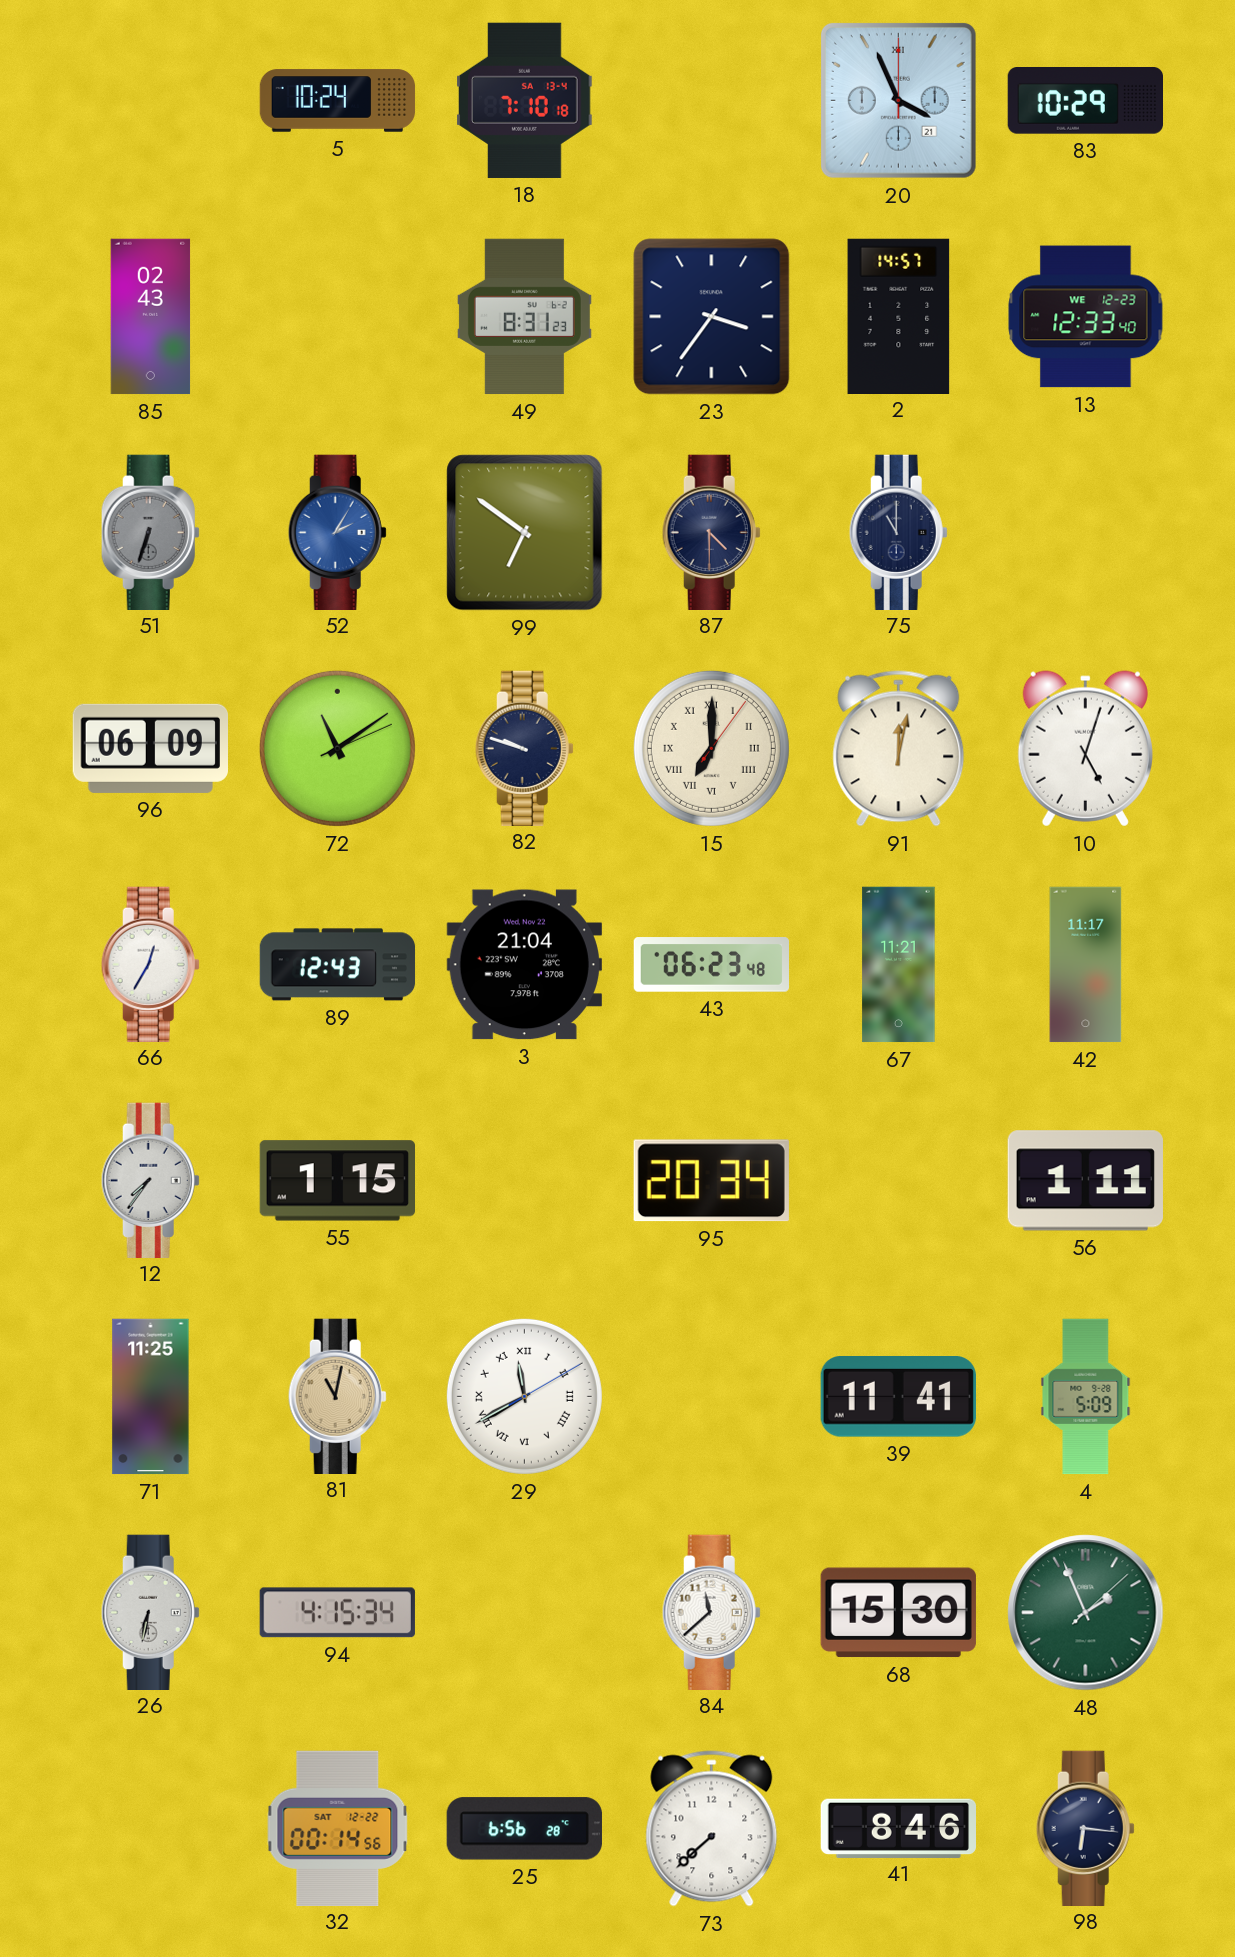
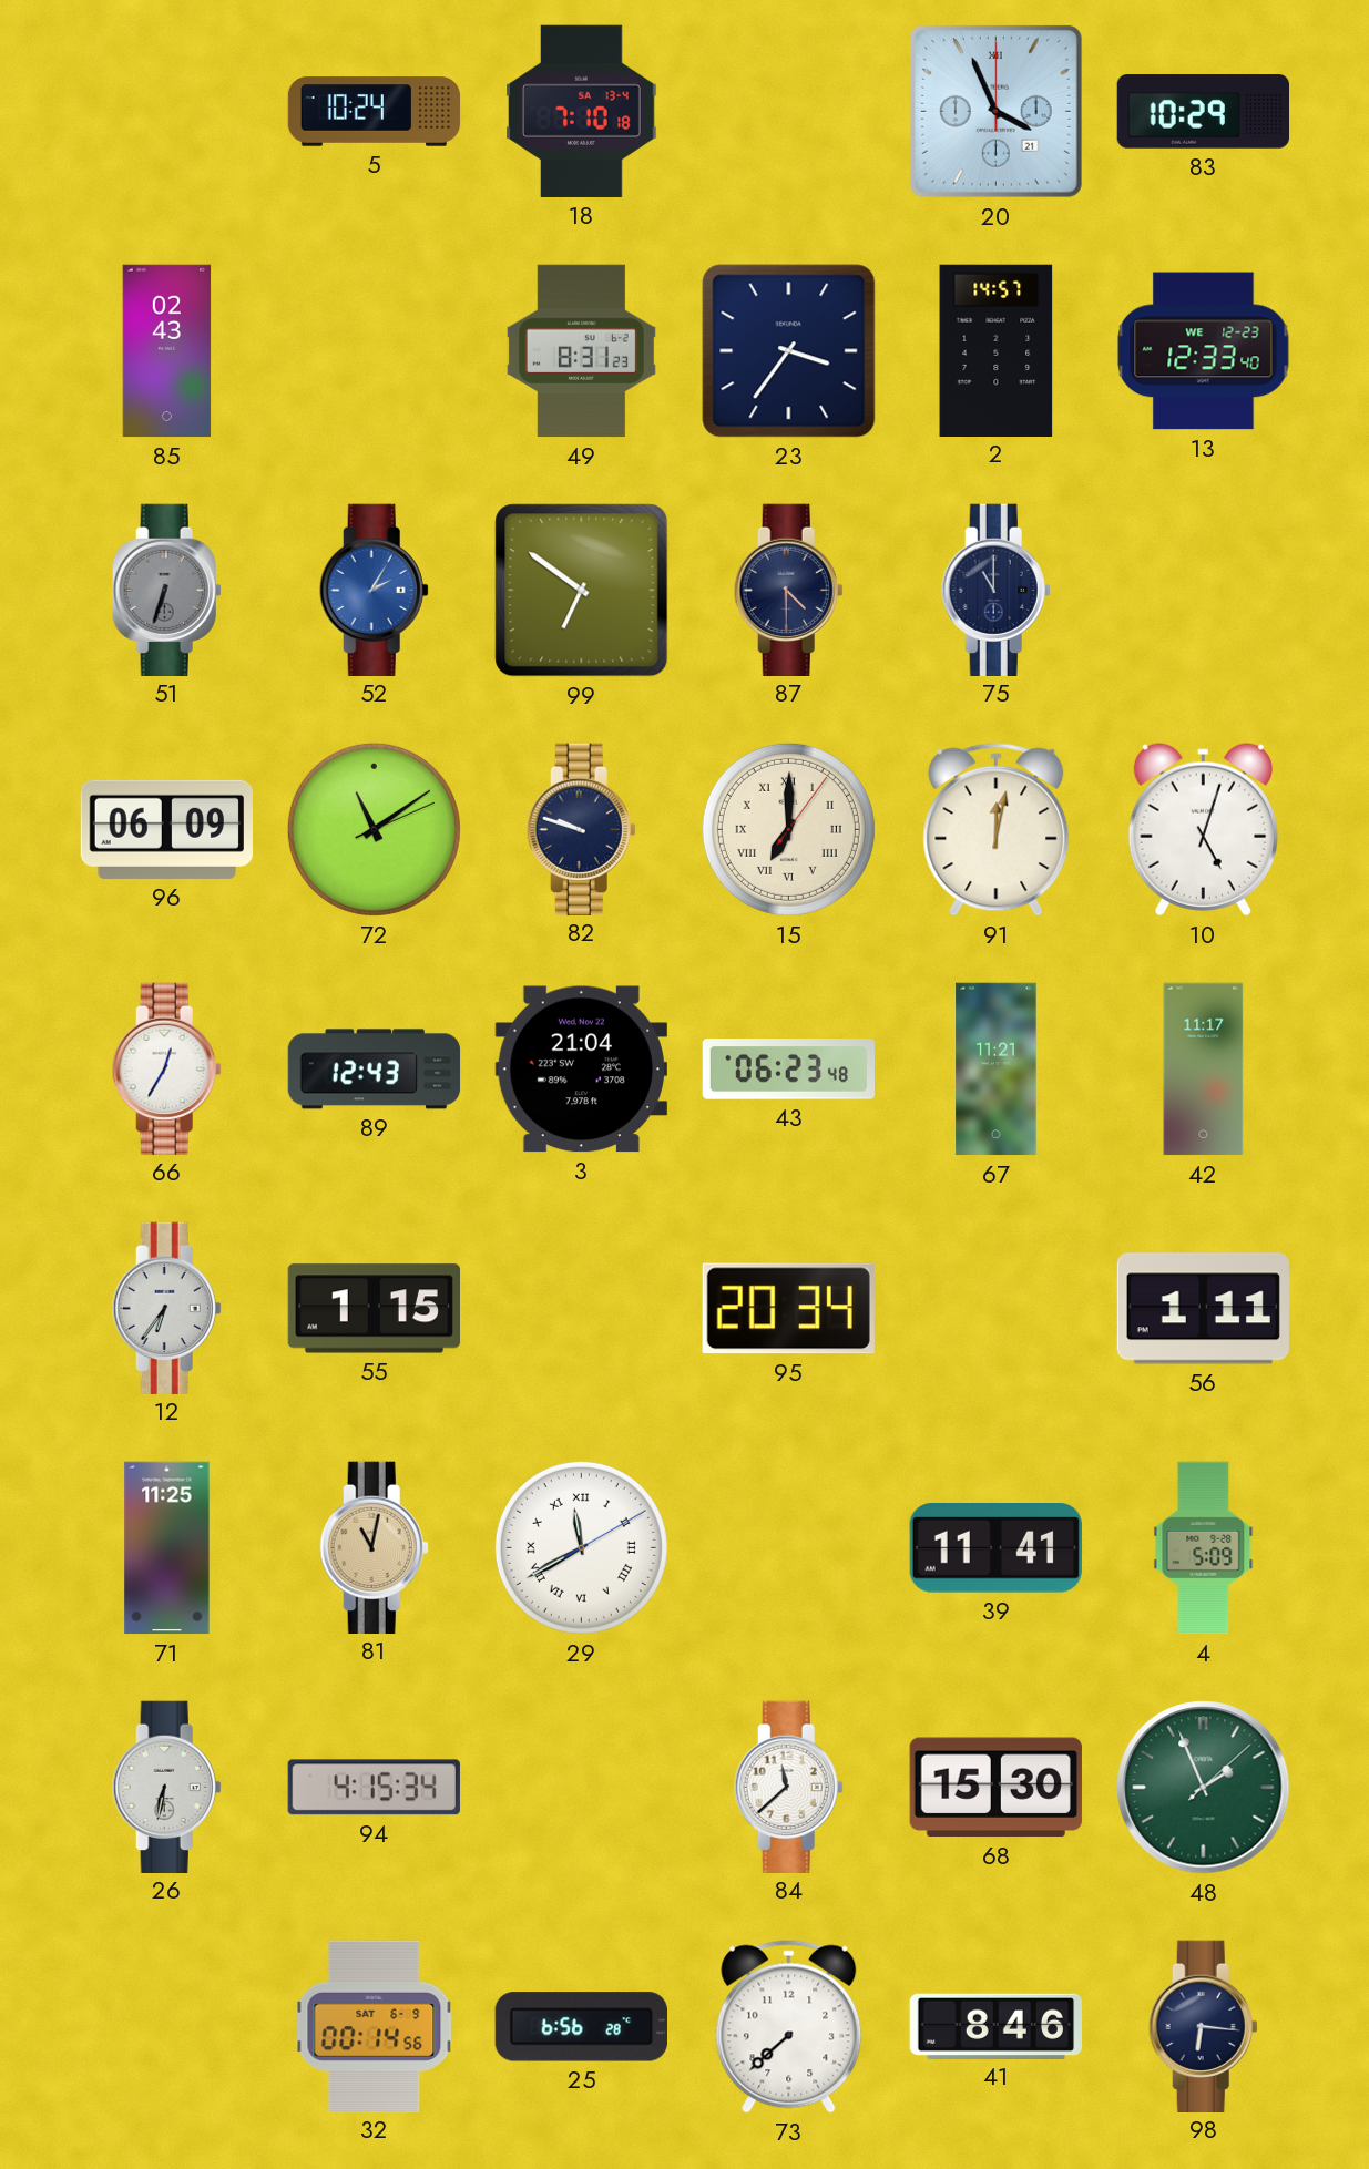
12: 7:36 -> 6:36 (166, 1308)
32 date: SAT 12-22 -> SAT 6-9 (375, 2026)
